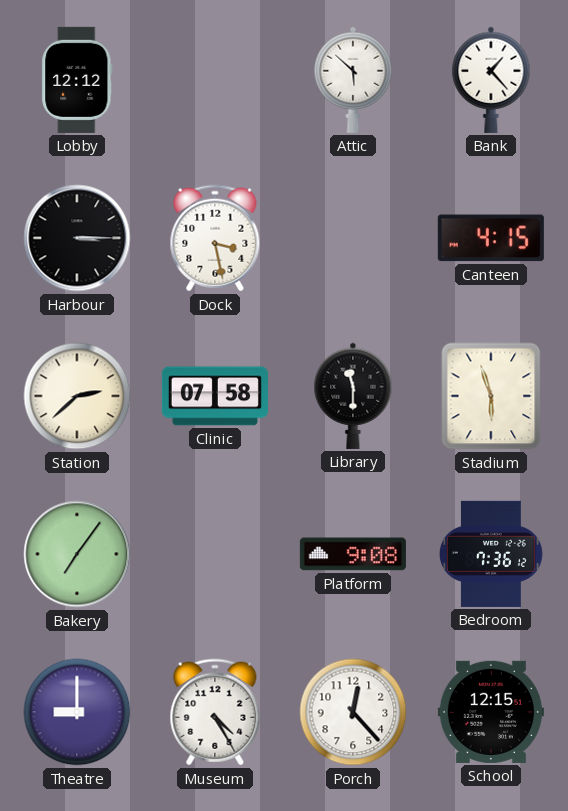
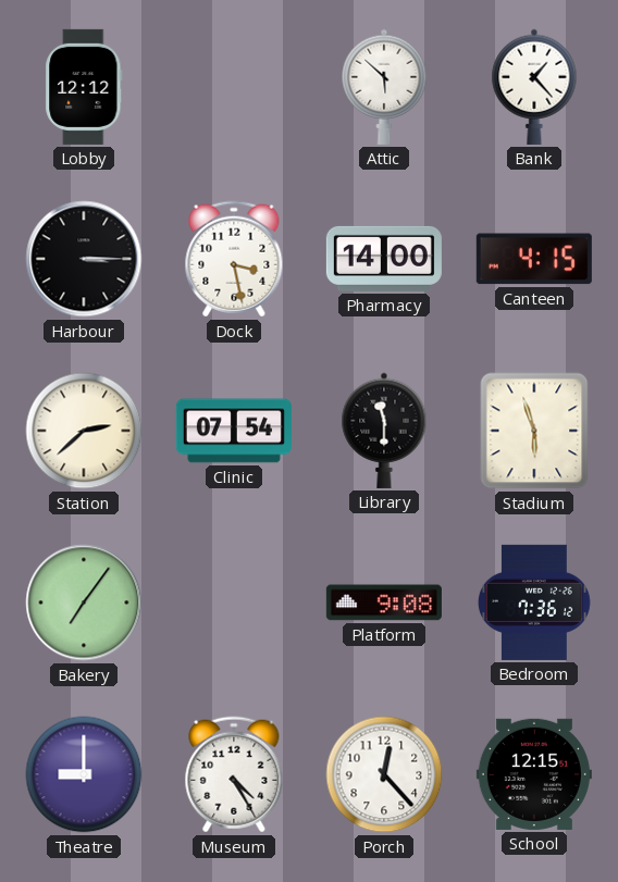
Pharmacy: none -> 14:00 (384, 259)
Clinic: 07:58 -> 07:54 (234, 431)
